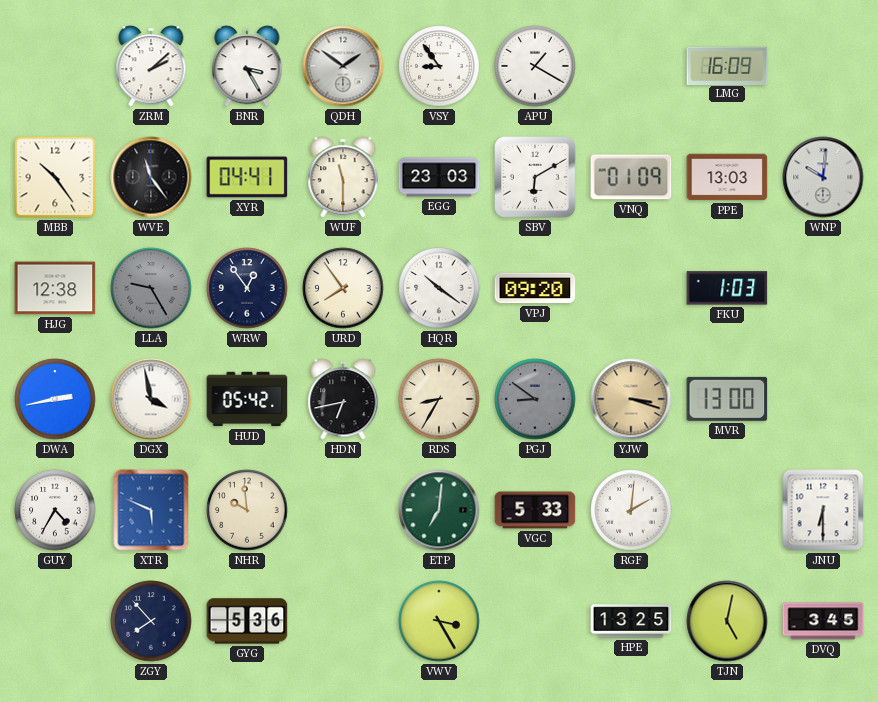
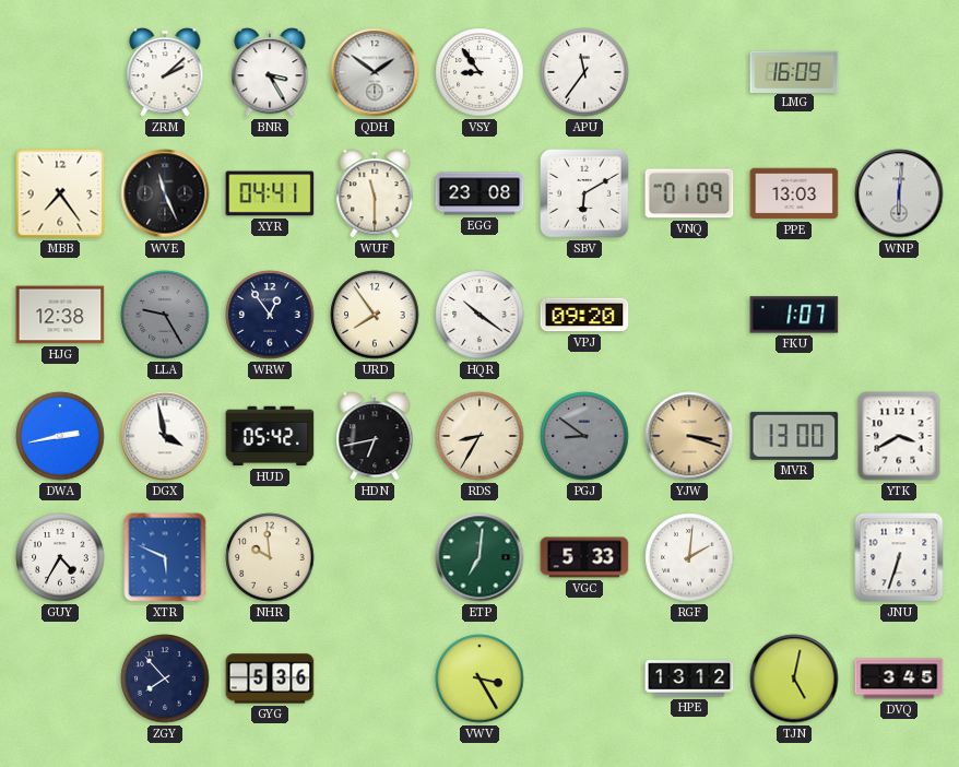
APU: 1:20 -> 11:36 (584, 72)
MBB: 10:24 -> 7:24 (60, 193)
WVE: 11:24 -> 11:26 (165, 193)
EGG: 23:03 -> 23:08 (480, 193)
WNP: 10:01 -> 6:01 (899, 193)
FKU: 1:03 -> 1:07 (794, 315)
YTK: none -> 3:40 (899, 436)
JNU: 6:30 -> 6:33 (899, 557)
HPE: 13:25 -> 13:12 (689, 678)
